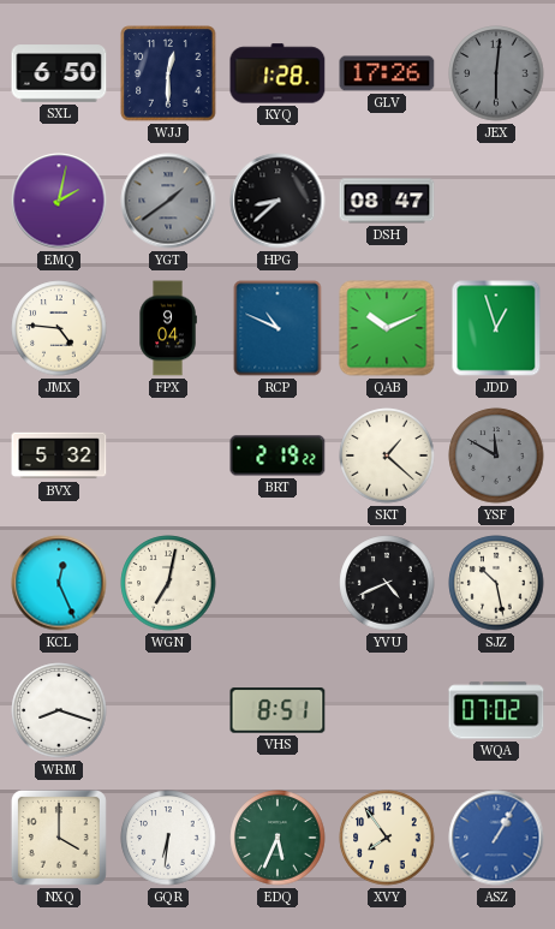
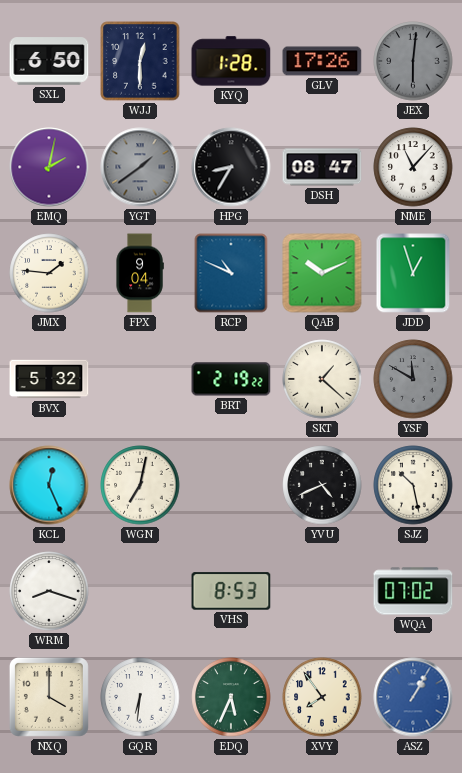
HPG: 8:38 -> 8:35 (231, 167)
NME: none -> 11:07 (413, 167)
JMX: 4:46 -> 1:46 (49, 273)
VHS: 8:51 -> 8:53 (231, 591)
